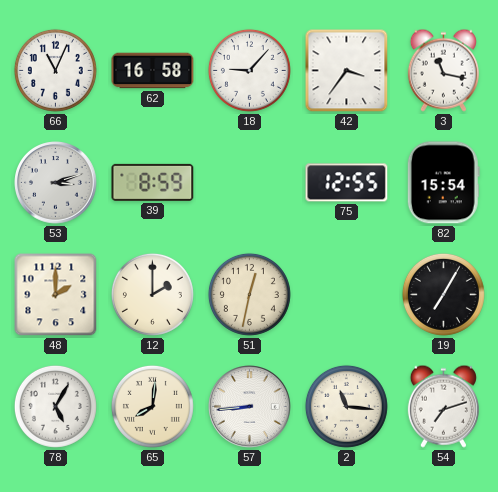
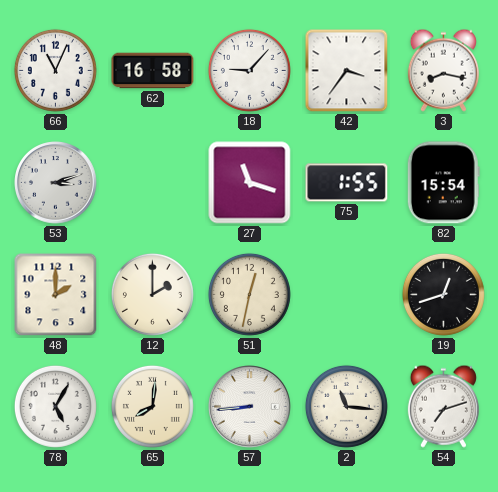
3: 11:17 -> 8:17 (443, 70)
39: 8:59 -> none (153, 182)
27: none -> 11:18 (250, 183)
75: 12:55 -> 1:55 (347, 183)
19: 7:05 -> 12:42 (443, 294)
